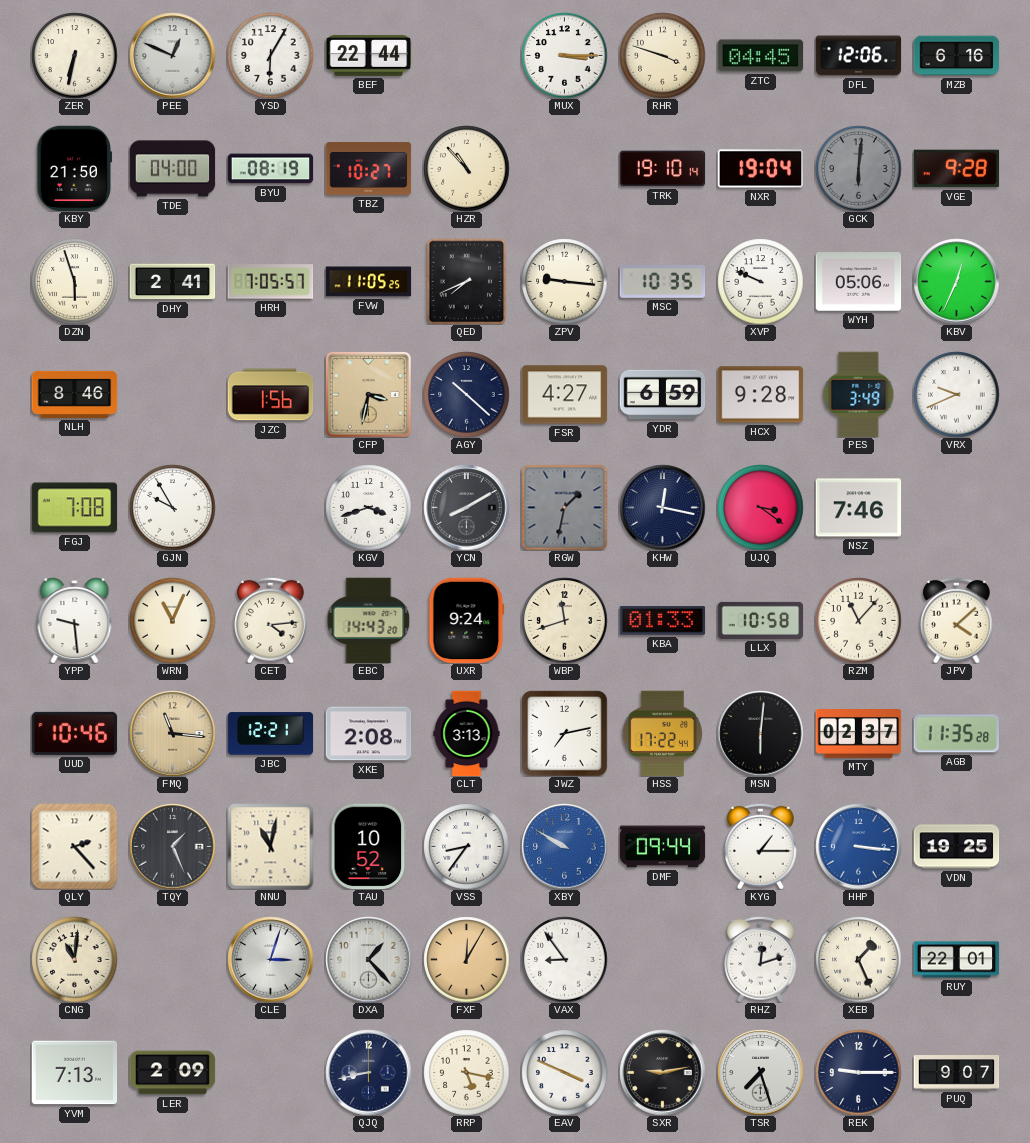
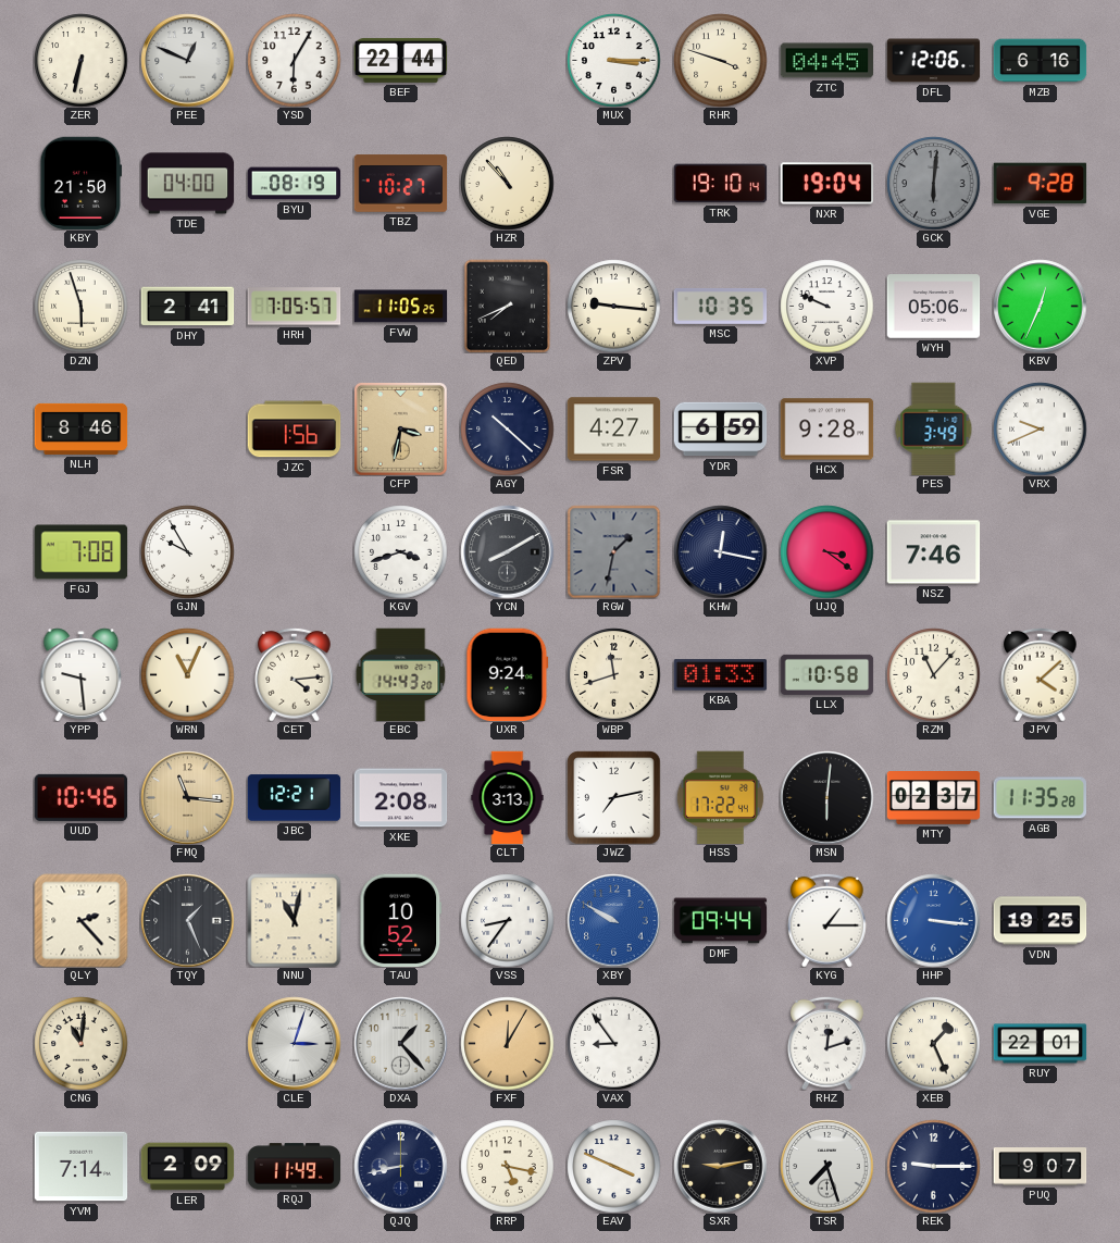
YVM: 7:13 -> 7:14 (80, 1167)
RQJ: none -> 11:49 (294, 1167)
